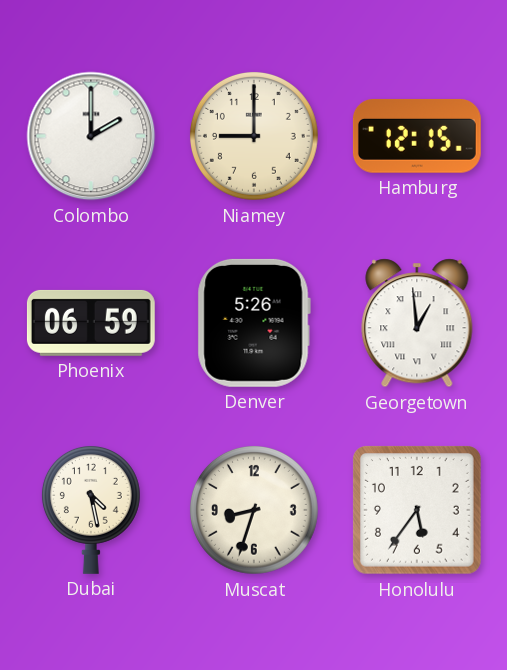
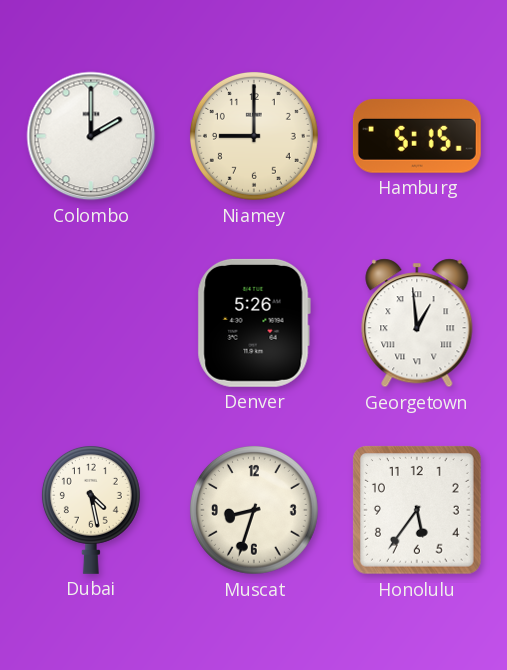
Hamburg: 12:15 -> 5:15 (417, 136)
Phoenix: 06:59 -> none (91, 323)
